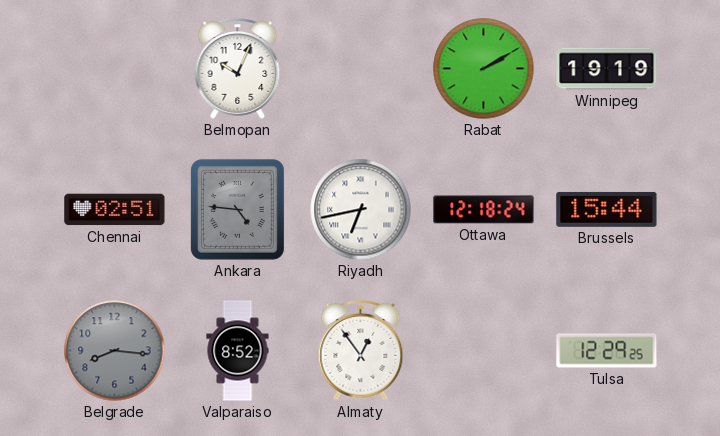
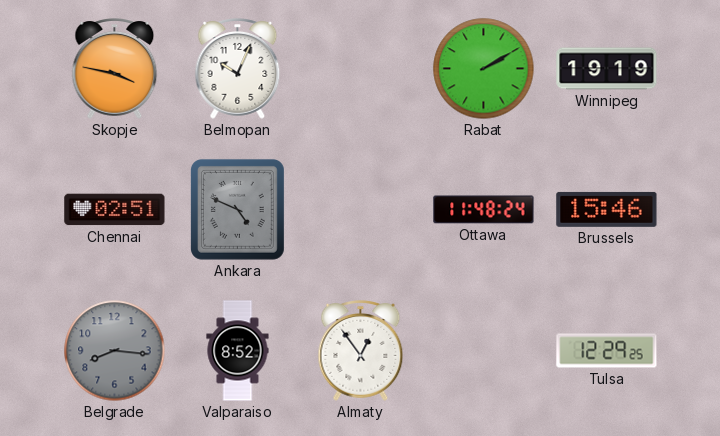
Skopje: none -> 3:47 (115, 69)
Ankara: 4:46 -> 4:49 (237, 209)
Riyadh: 6:43 -> none (361, 210)
Ottawa: 12:18 -> 11:48 (484, 210)
Brussels: 15:44 -> 15:46 (607, 209)
